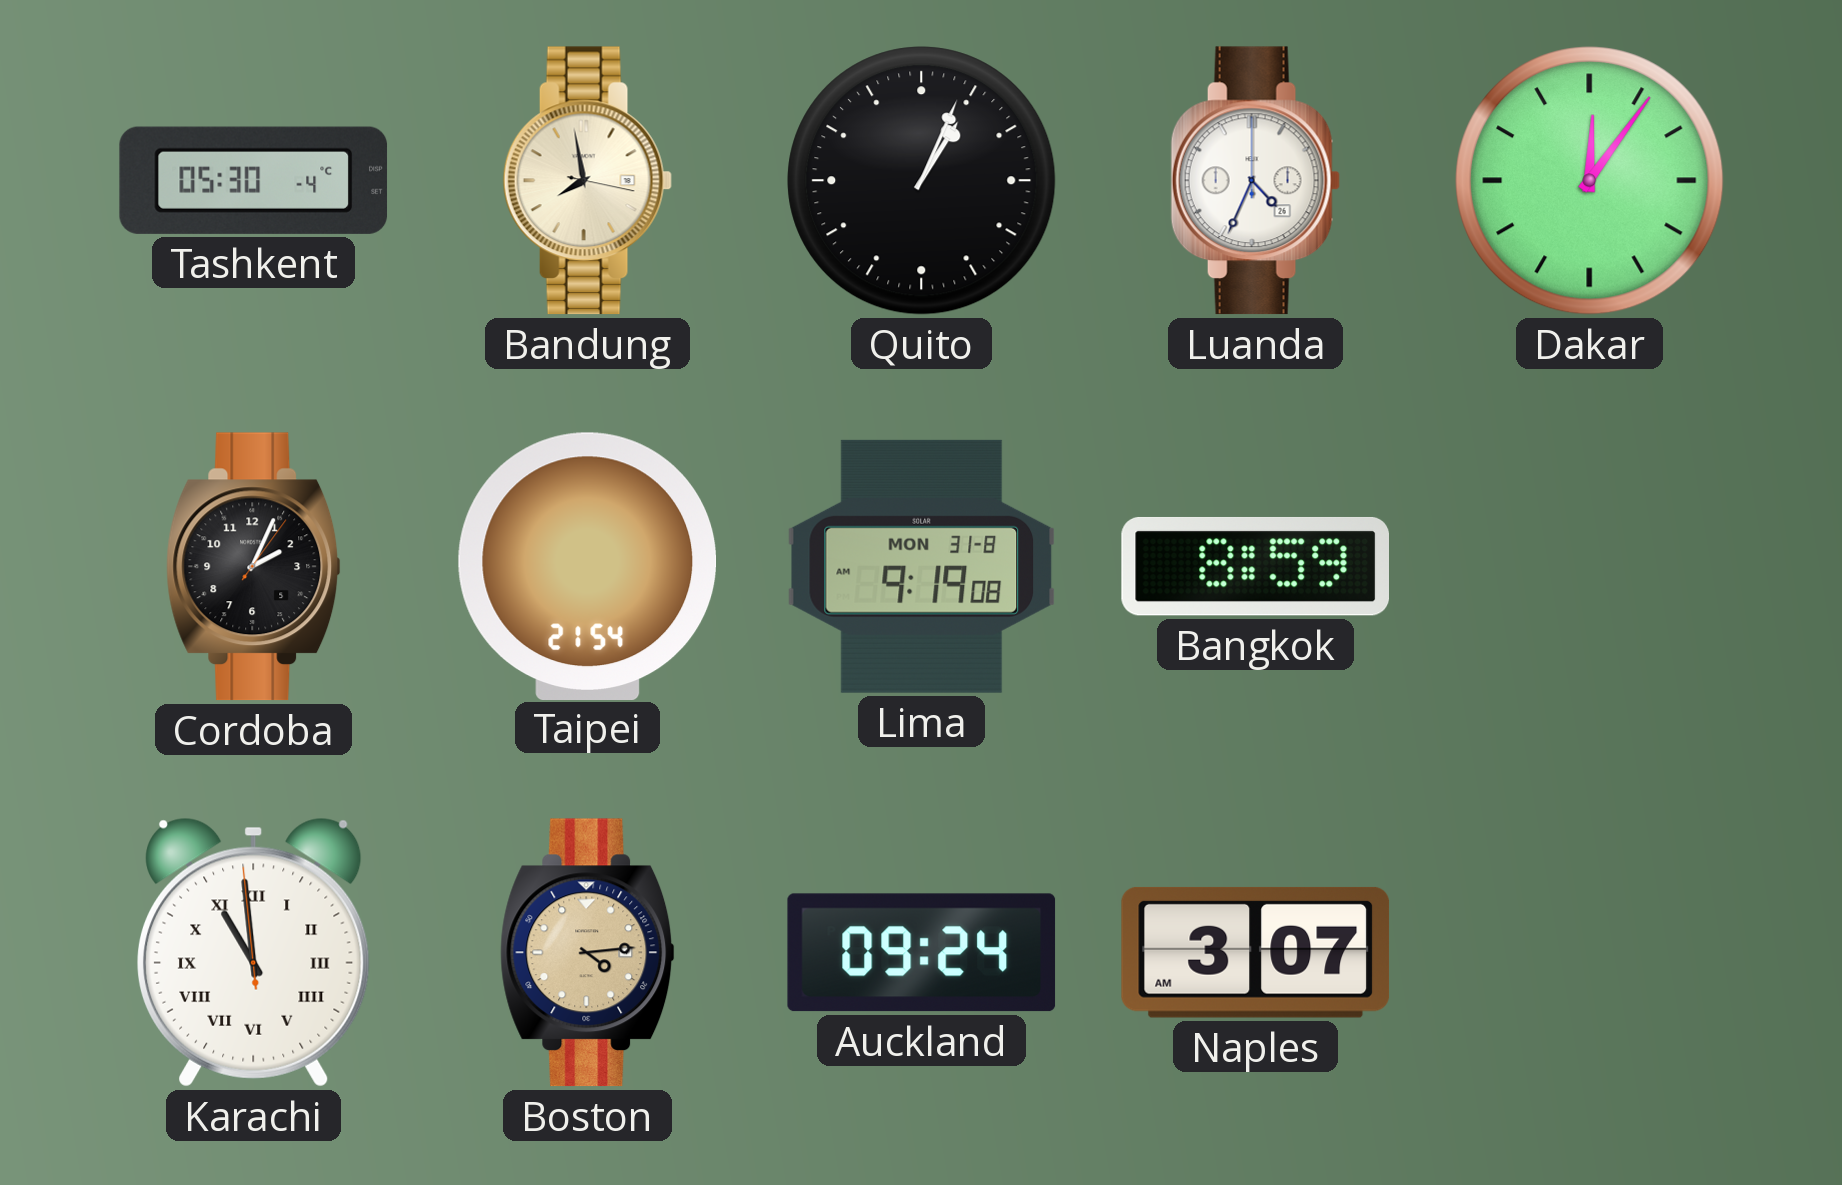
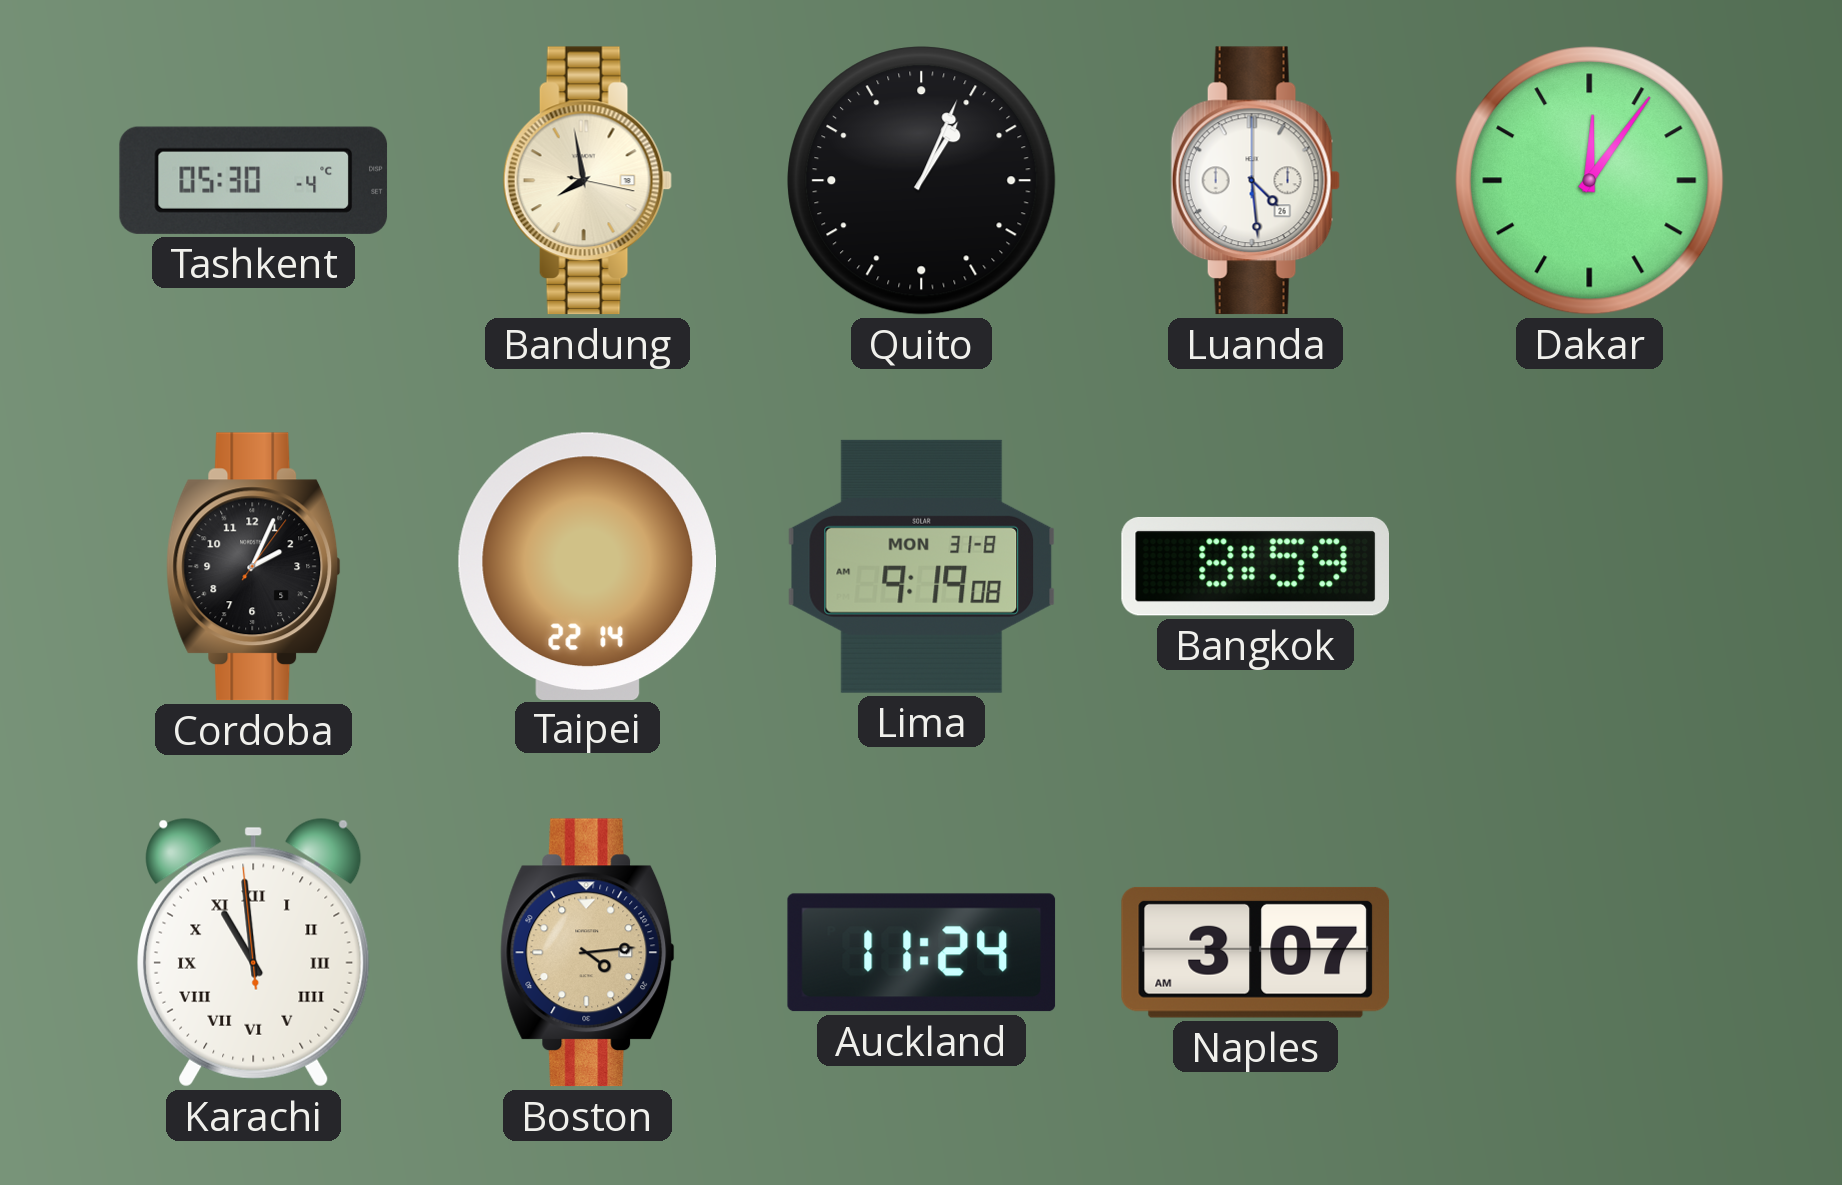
Luanda: 4:34 -> 4:29 (1255, 181)
Taipei: 21:54 -> 22:14 (587, 566)
Auckland: 09:24 -> 11:24 (922, 953)
